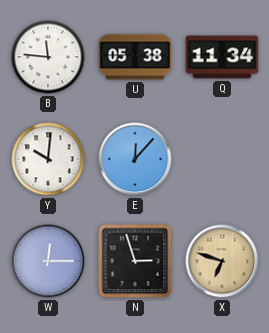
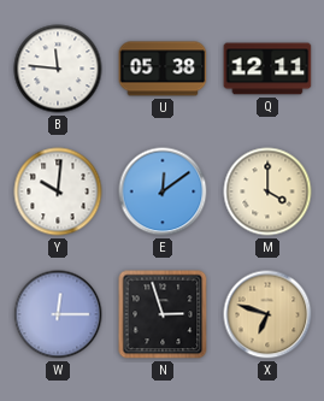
Q: 11:34 -> 12:11 (267, 69)
E: 12:07 -> 12:09 (163, 191)
M: none -> 4:00 (267, 191)
